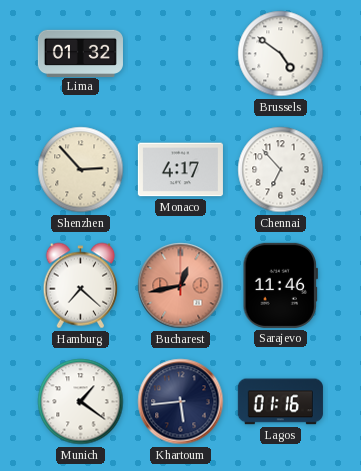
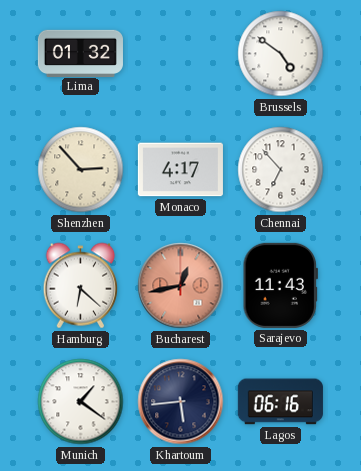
Hamburg: 7:22 -> 6:22 (81, 286)
Sarajevo: 11:46 -> 11:43 (280, 285)
Lagos: 01:16 -> 06:16 (280, 402)
